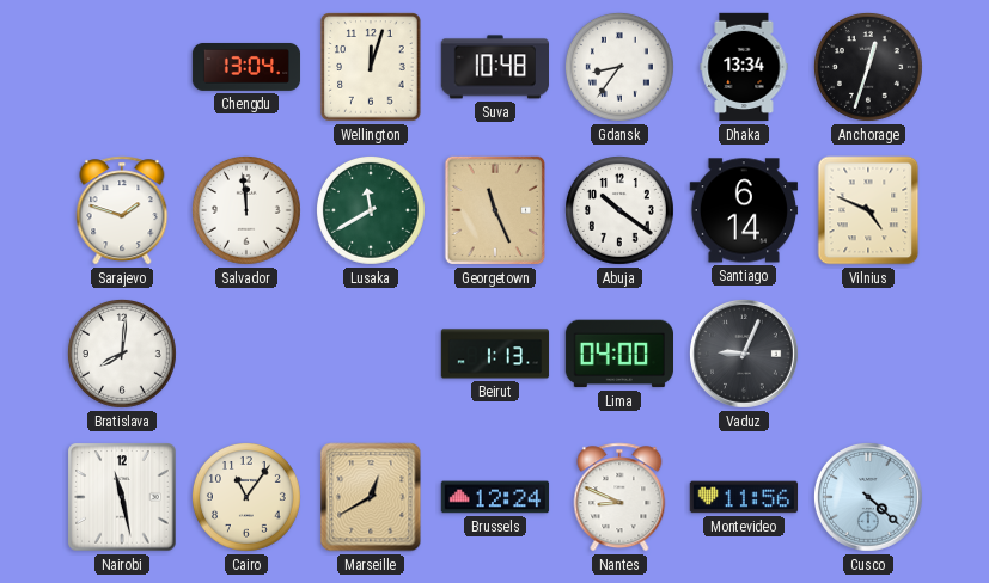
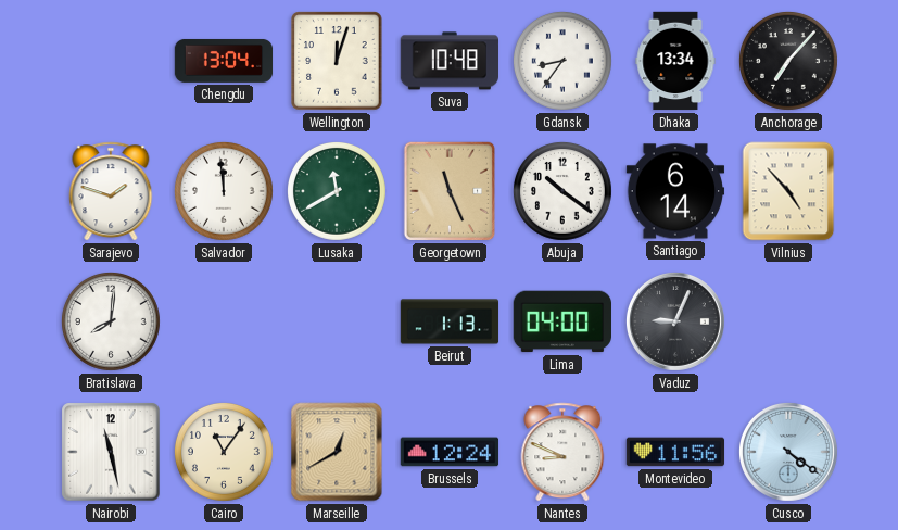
Anchorage: 12:33 -> 7:07 (788, 61)
Vilnius: 4:49 -> 4:53 (788, 191)
Cusco: 4:22 -> 4:21 (788, 452)
